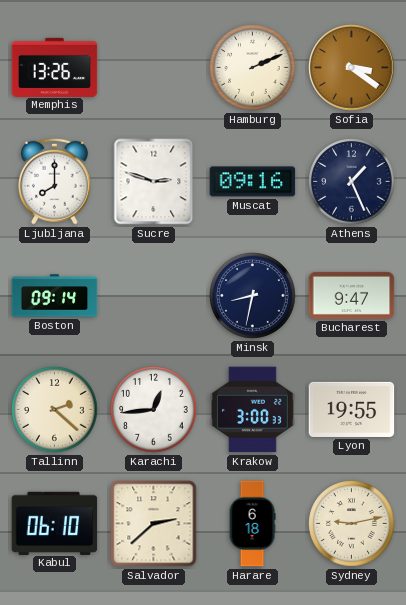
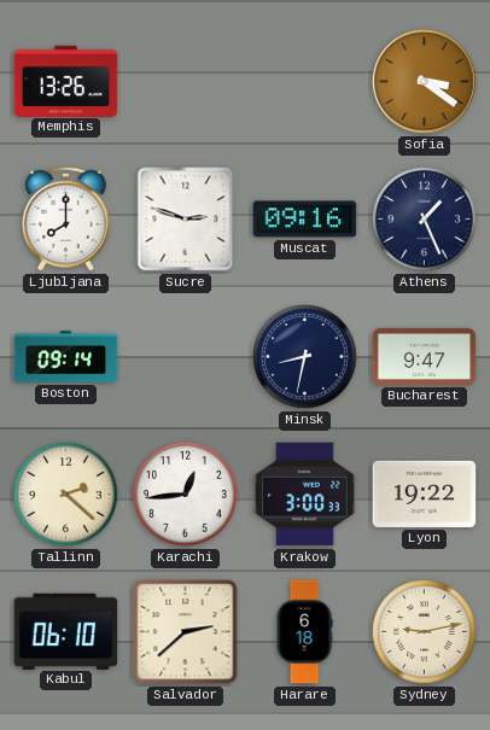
Hamburg: 2:11 -> none (253, 68)
Lyon: 19:55 -> 19:22 (425, 494)
